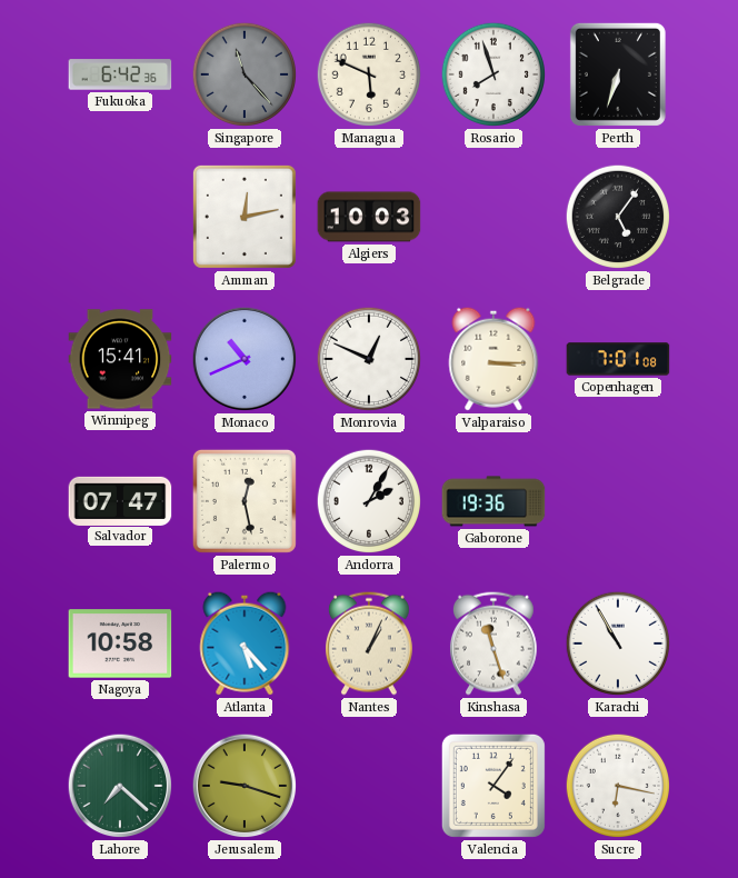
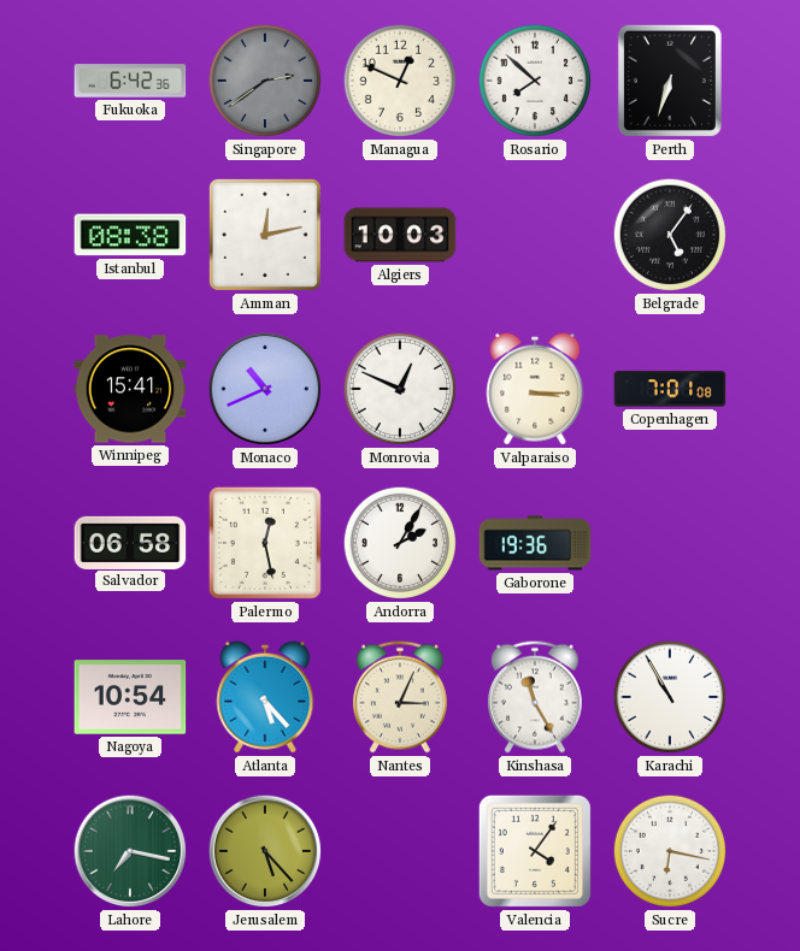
Singapore: 11:23 -> 2:39 (265, 81)
Managua: 5:49 -> 12:49 (400, 81)
Rosario: 7:57 -> 7:52 (535, 81)
Istanbul: none -> 08:38 (130, 235)
Salvador: 07:47 -> 06:58 (130, 542)
Nagoya: 10:58 -> 10:54 (130, 697)
Nantes: 1:04 -> 3:04 (400, 697)
Kinshasa: 11:27 -> 11:25 (535, 697)
Lahore: 7:22 -> 7:17 (130, 851)
Jerusalem: 9:18 -> 5:23 (265, 851)
